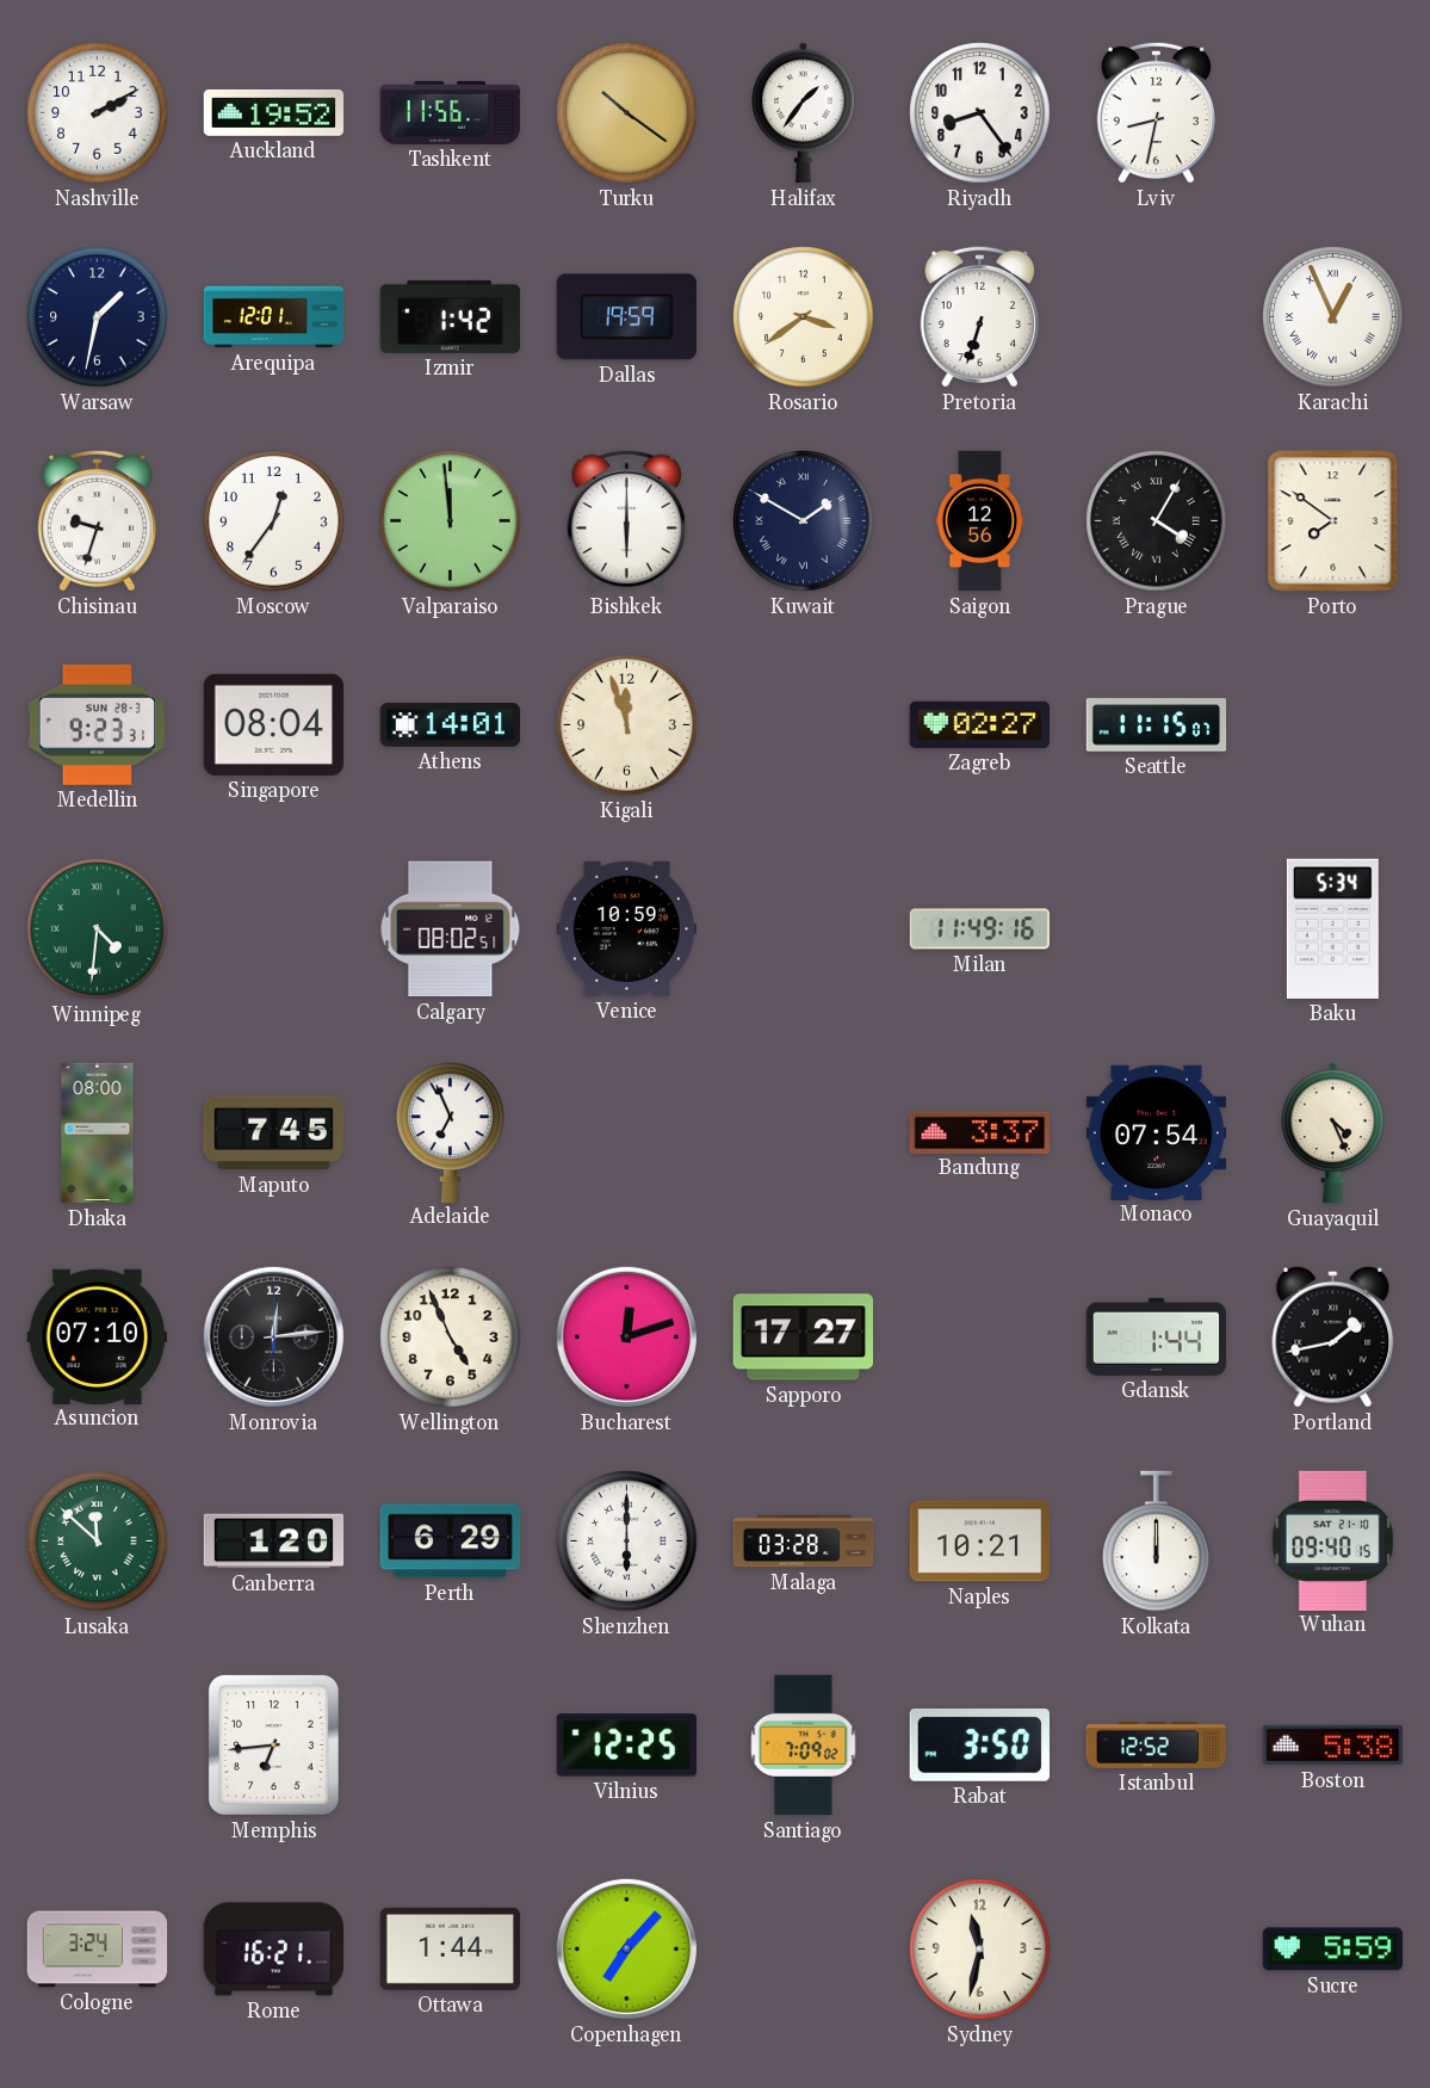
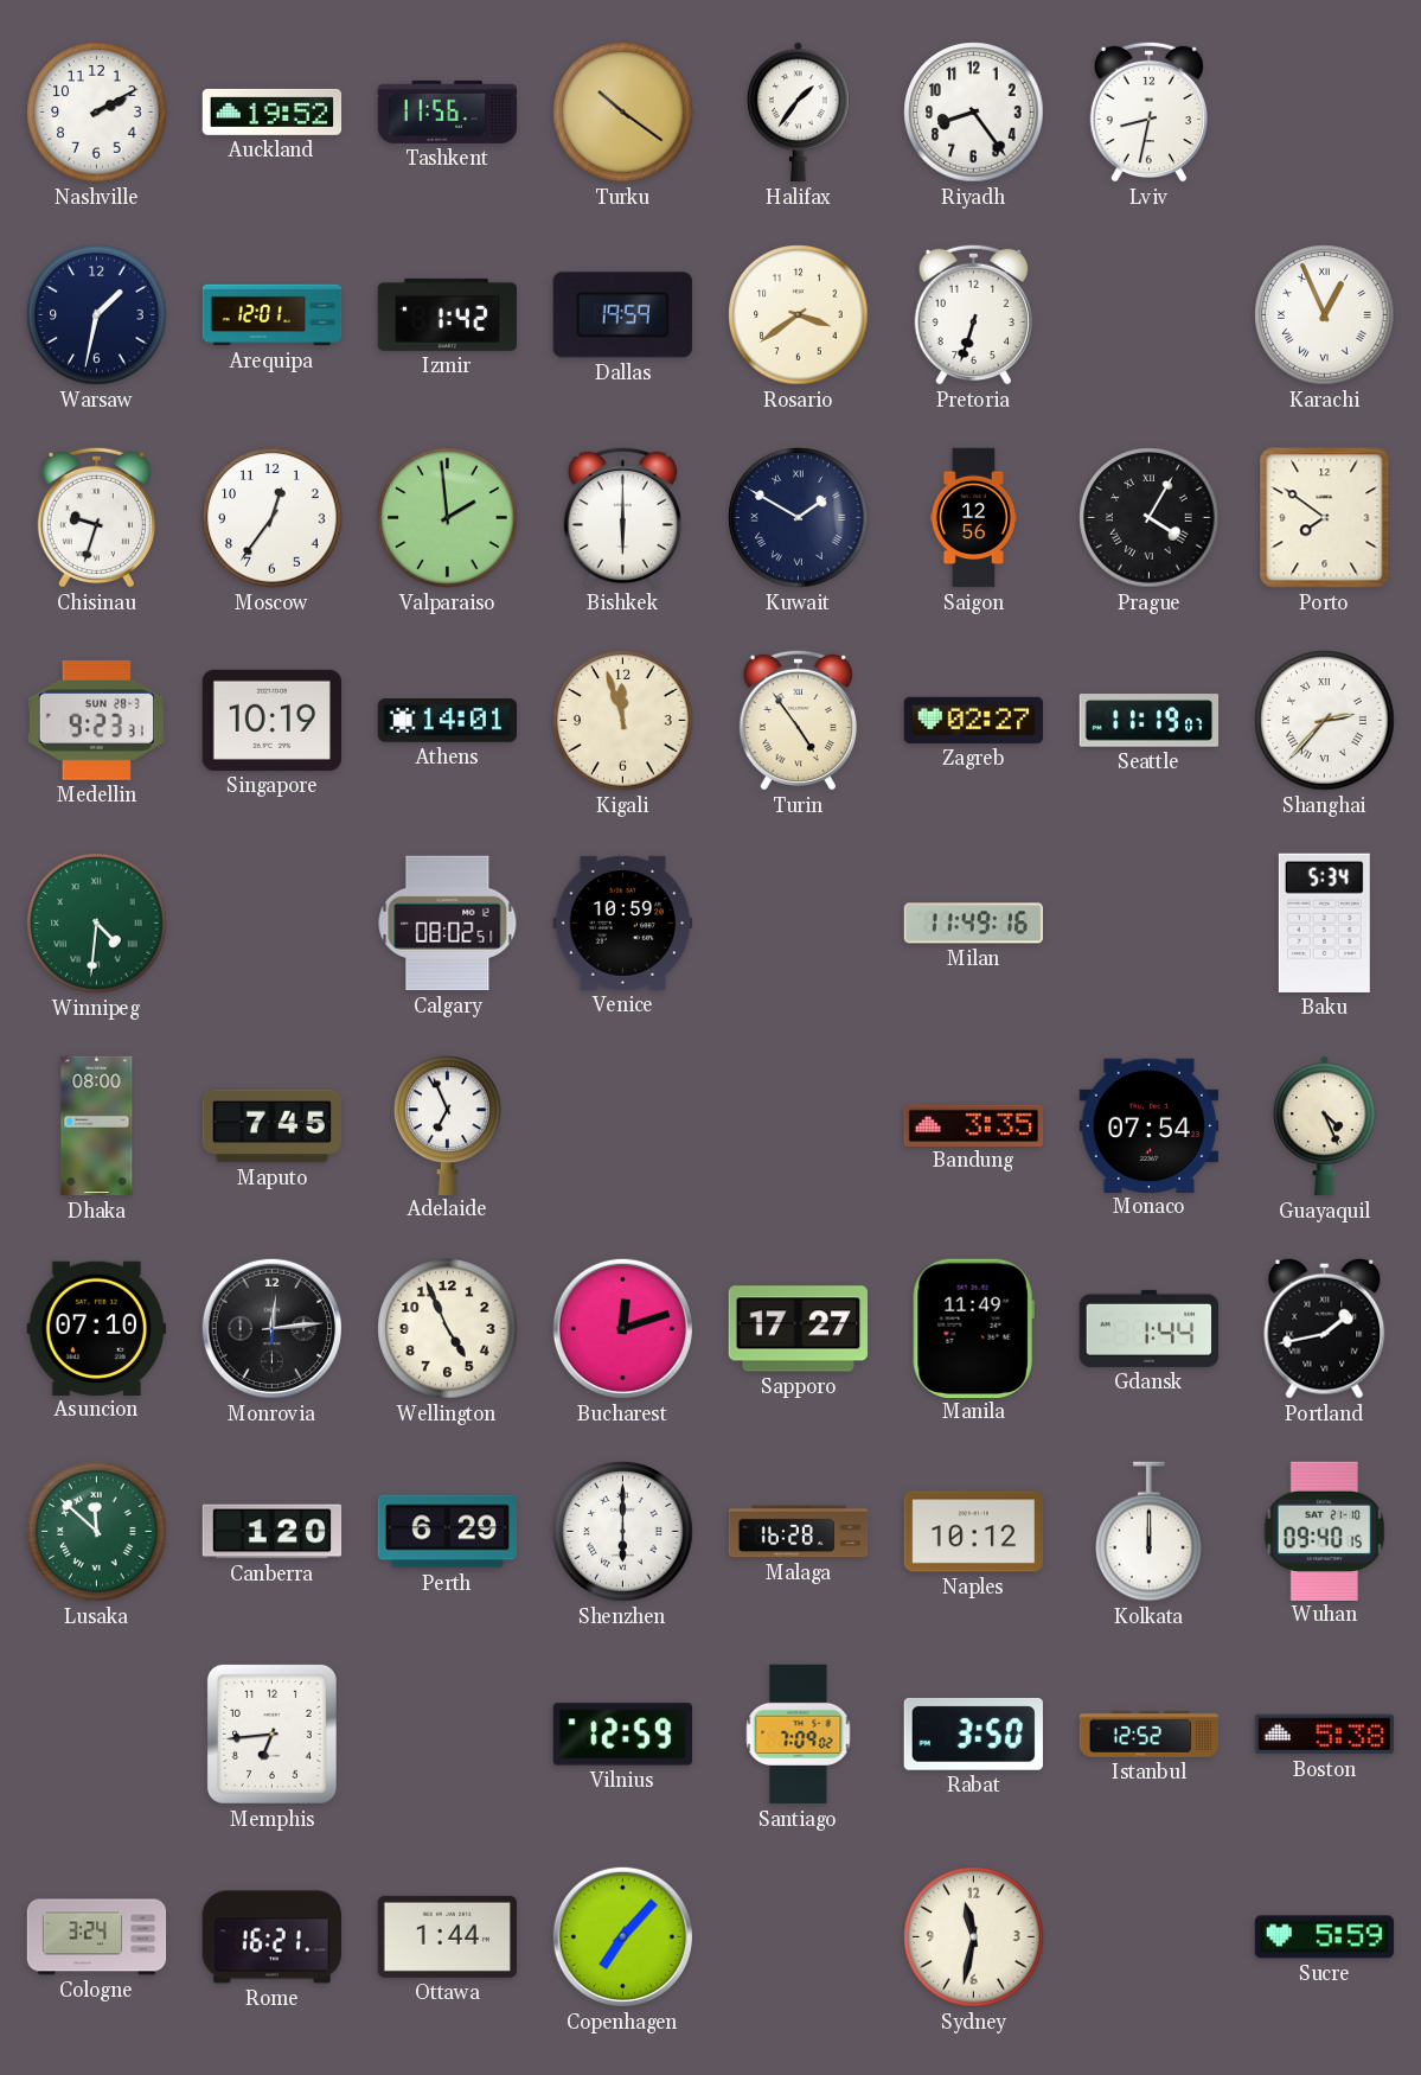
Valparaiso: 11:59 -> 1:59 (448, 518)
Singapore: 08:04 -> 10:19 (271, 720)
Turin: none -> 4:54 (798, 720)
Seattle: 11:15 -> 11:19 (1150, 721)
Shanghai: none -> 2:37 (1325, 721)
Bandung: 3:37 -> 3:35 (973, 1125)
Manila: none -> 11:49 (973, 1328)
Malaga: 03:28 -> 16:28 (799, 1532)
Naples: 10:21 -> 10:12 (973, 1532)
Vilnius: 12:25 -> 12:59 (622, 1735)
